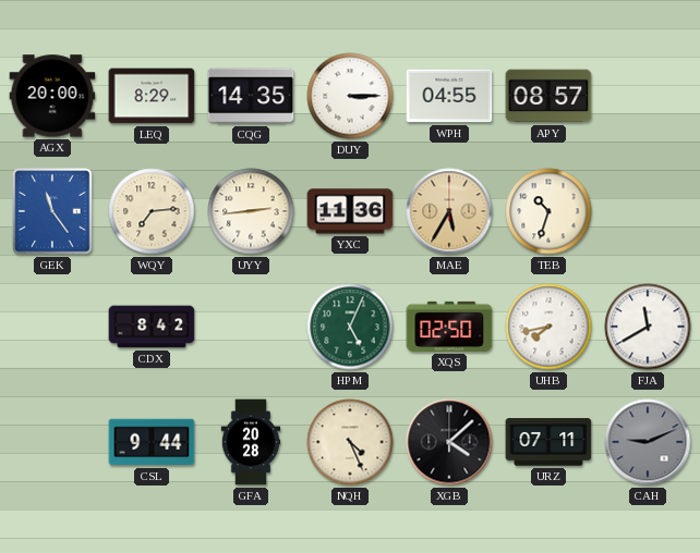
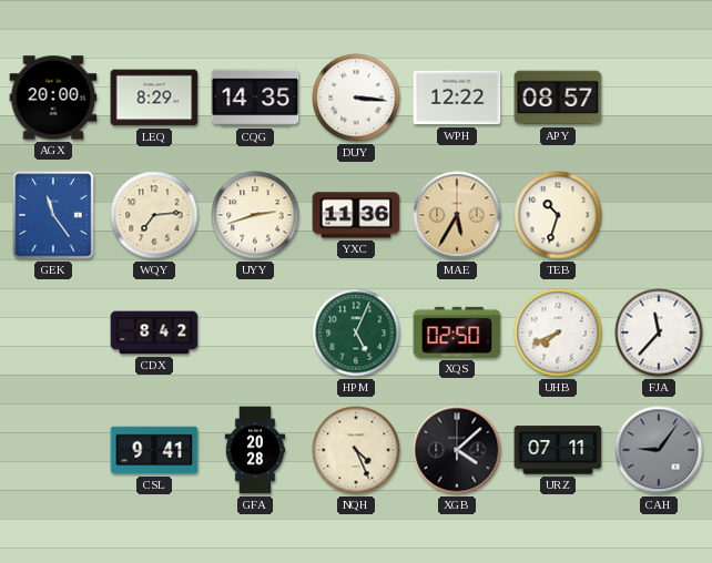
DUY: 3:15 -> 3:16 (356, 98)
WPH: 04:55 -> 12:22 (457, 98)
UYY: 2:44 -> 2:42 (255, 215)
UHB: 7:43 -> 7:41 (558, 332)
FJA: 11:40 -> 11:37 (659, 332)
CSL: 9:44 -> 9:41 (154, 450)
CAH: 9:11 -> 9:06 (659, 450)
